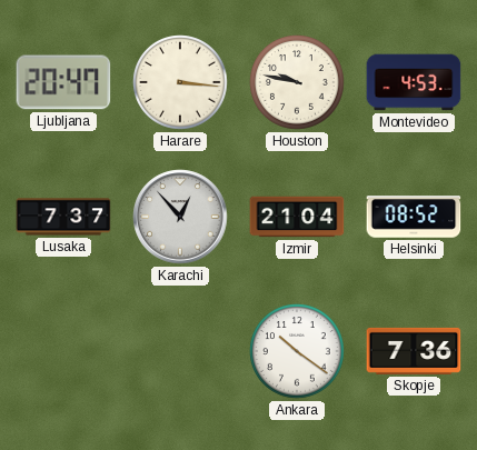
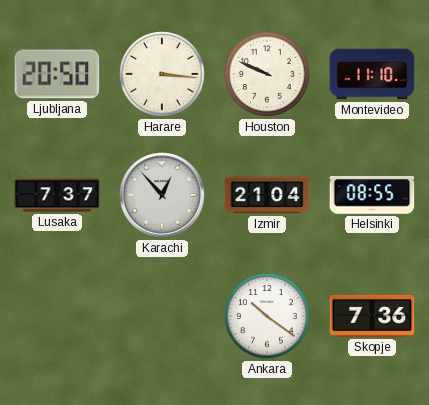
Ljubljana: 20:47 -> 20:50 (57, 74)
Houston: 9:47 -> 9:49 (267, 74)
Montevideo: 4:53 -> 11:10 (372, 74)
Helsinki: 08:52 -> 08:55 (372, 195)
